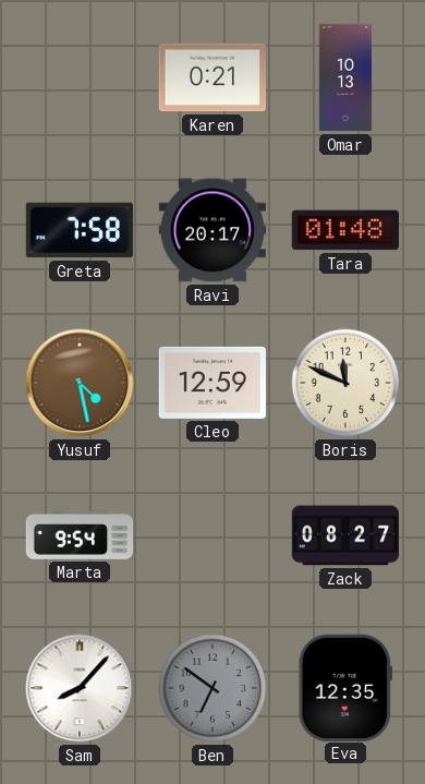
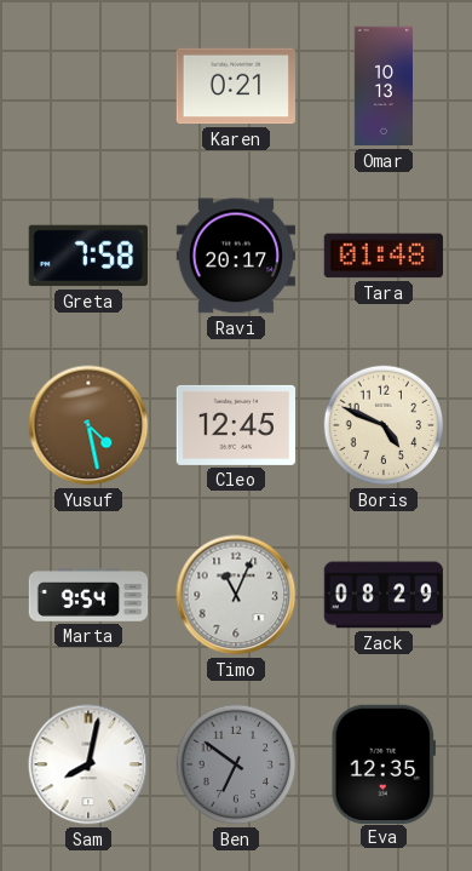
Cleo: 12:59 -> 12:45 (235, 425)
Boris: 11:49 -> 4:49 (384, 425)
Timo: none -> 11:04 (236, 595)
Zack: 08:27 -> 08:29 (384, 595)
Sam: 8:07 -> 8:02 (88, 764)
